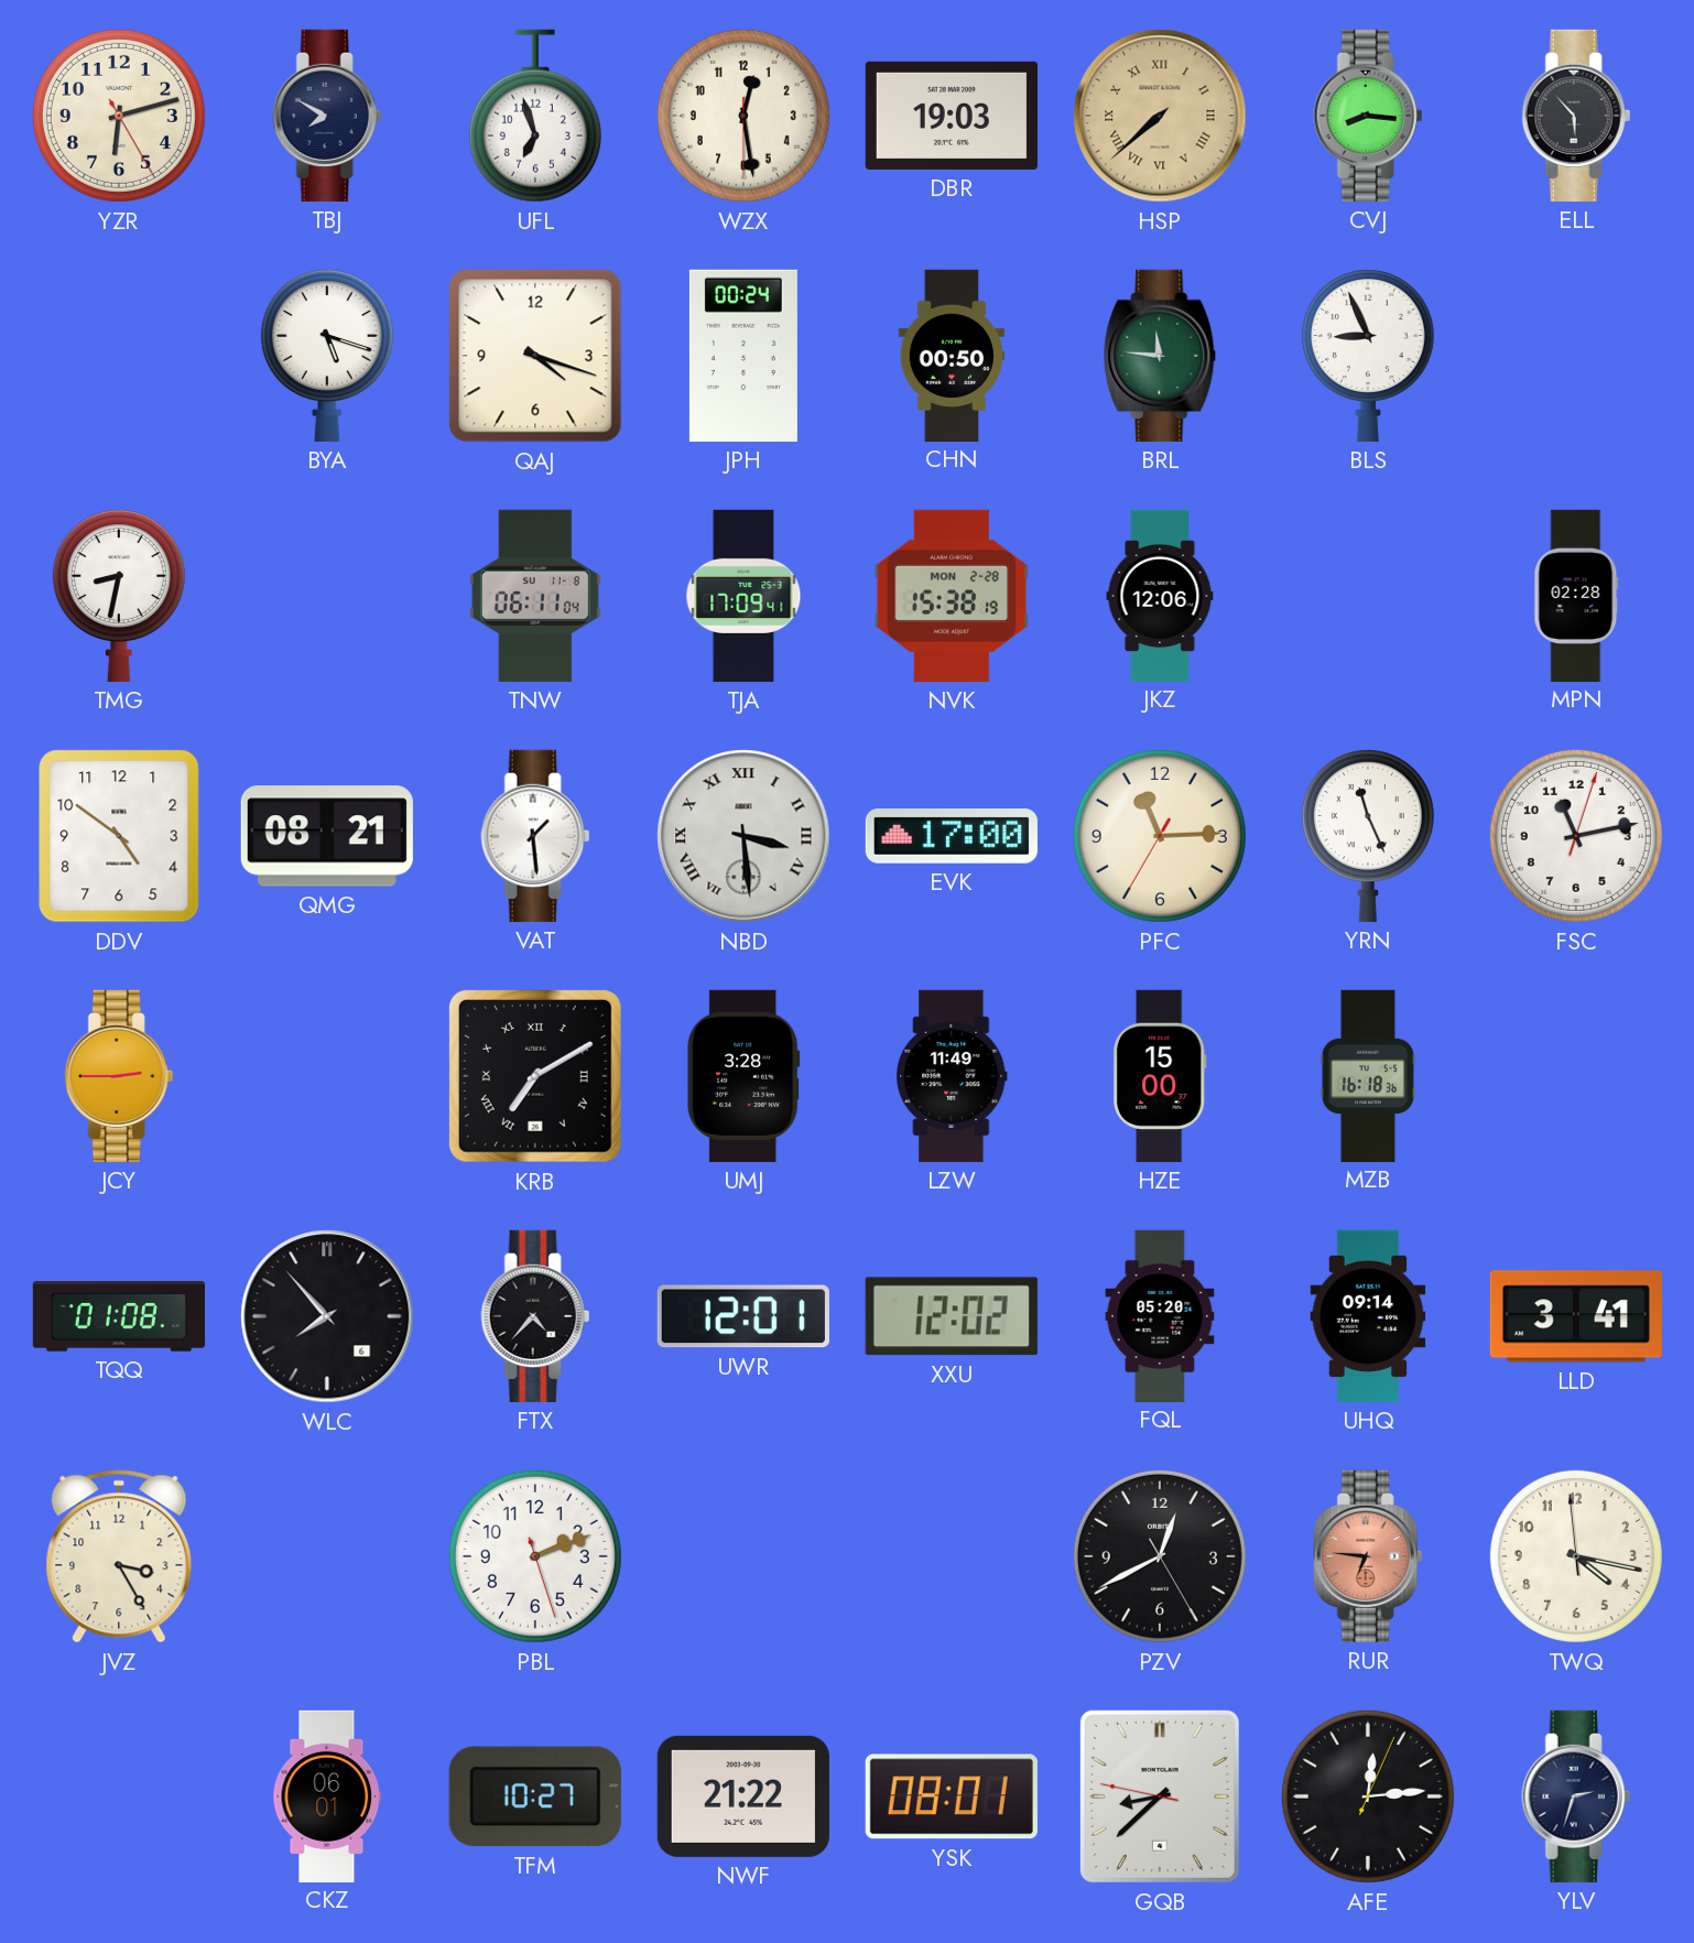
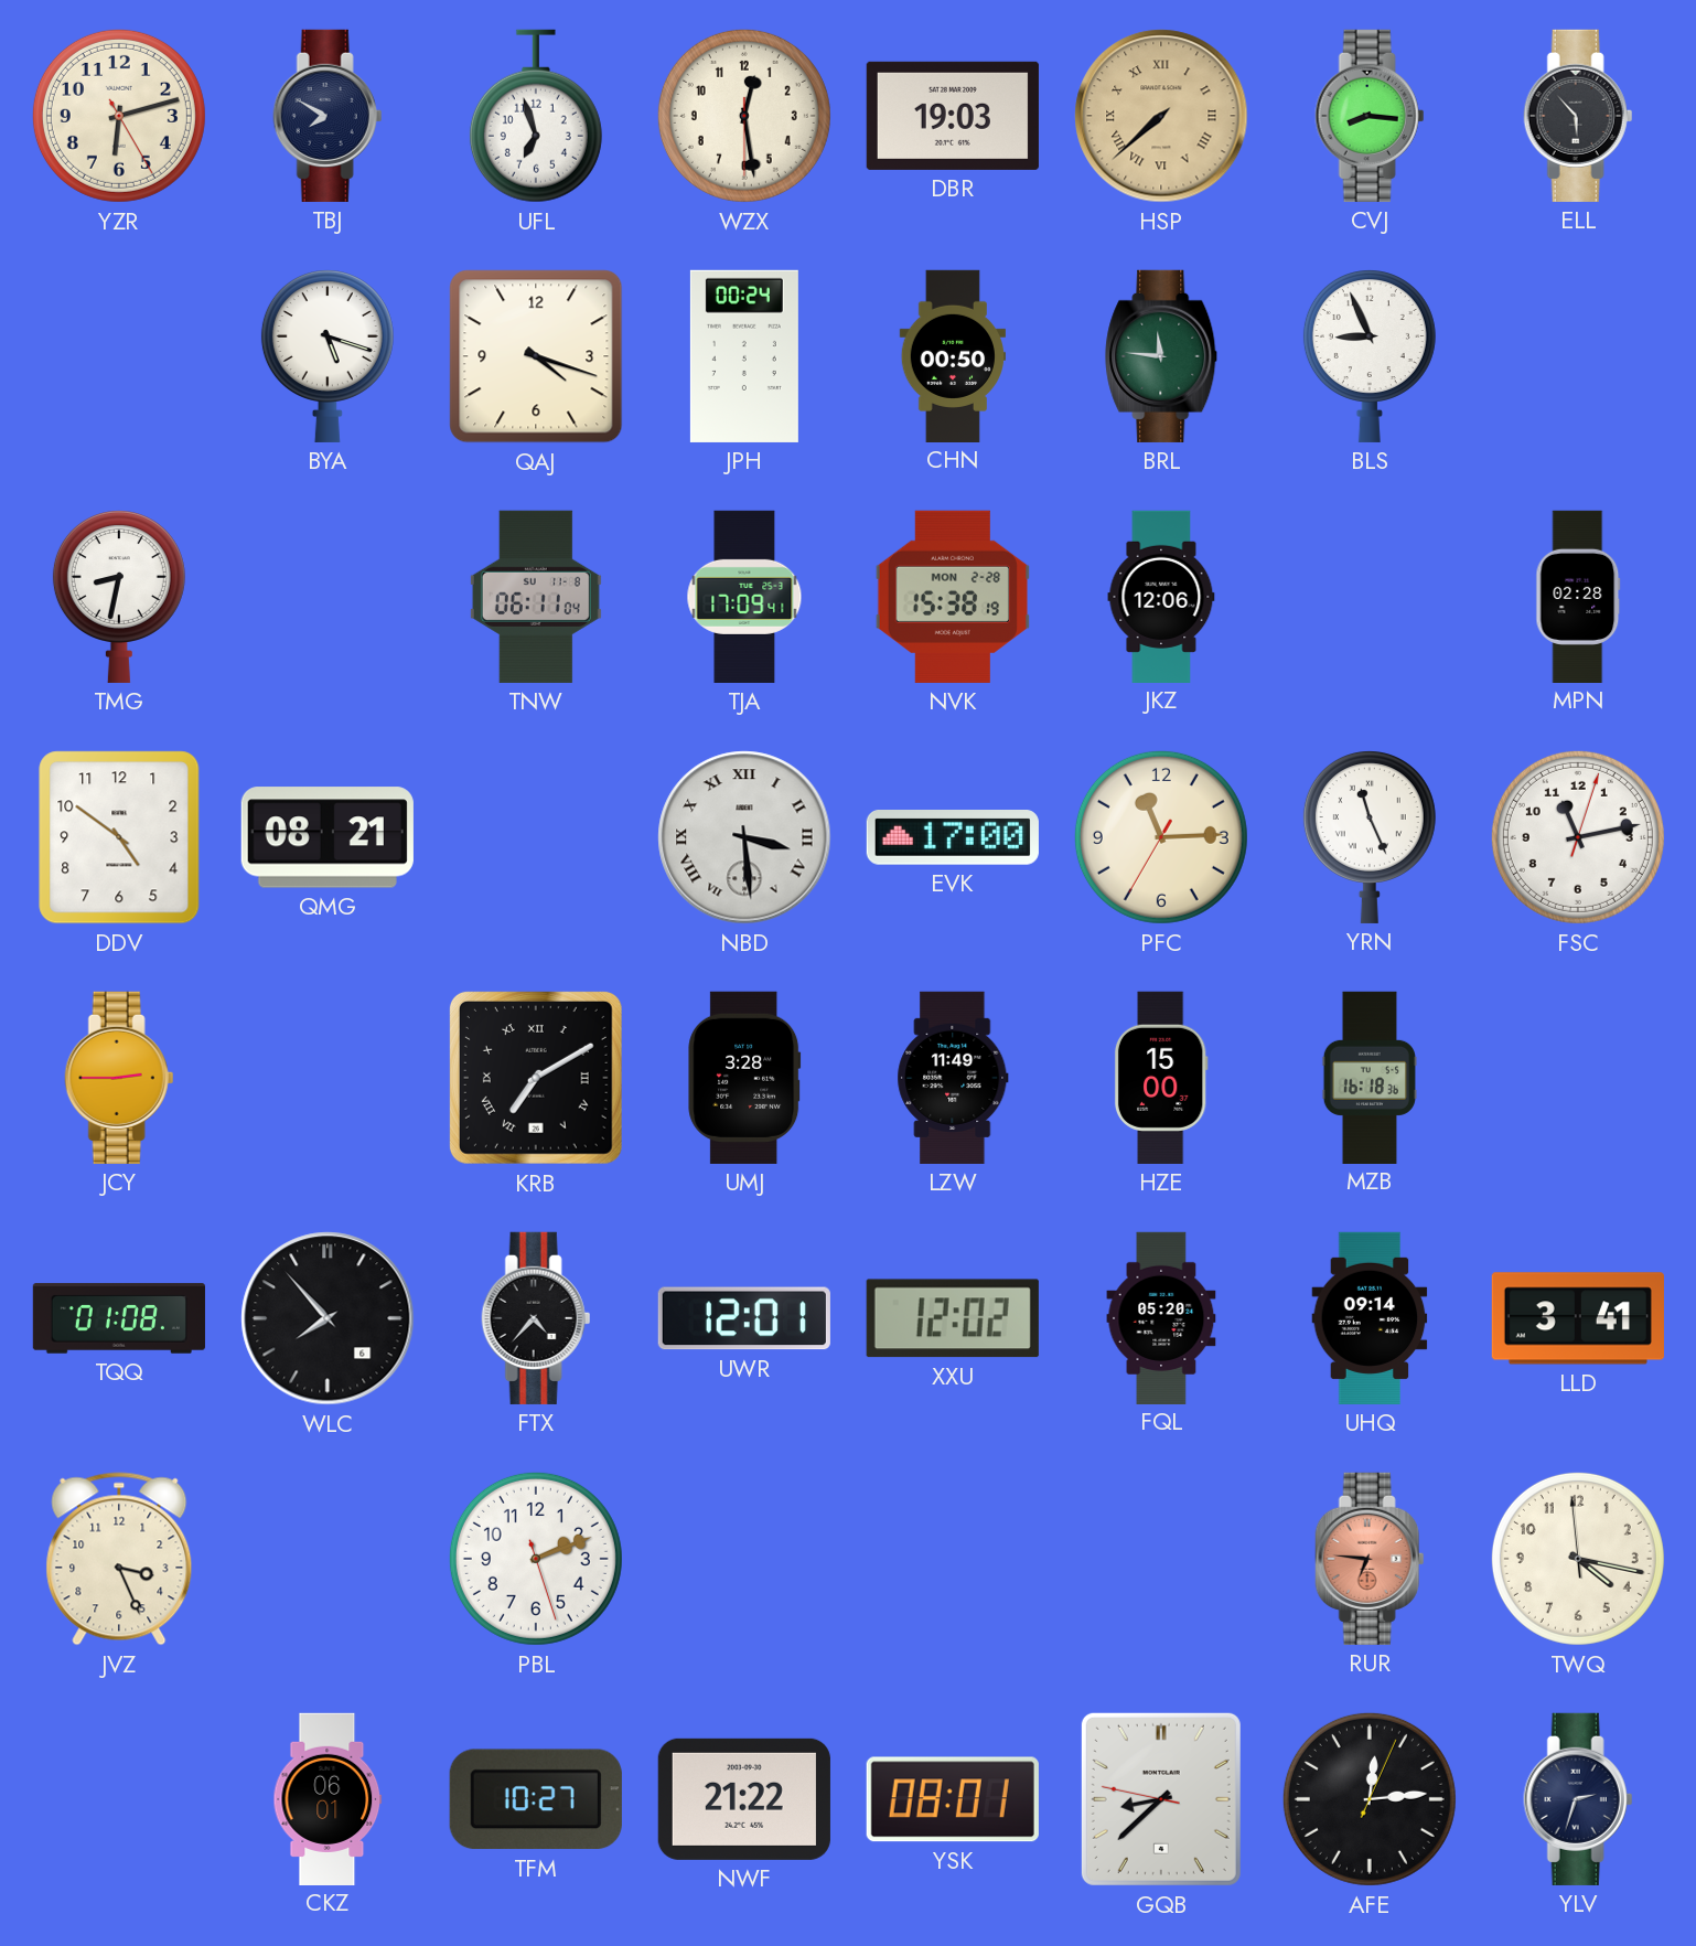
VAT: 1:29 -> none (535, 836)
JVZ: 3:25 -> 3:26 (119, 1559)
PZV: 12:40 -> none (1160, 1556)
